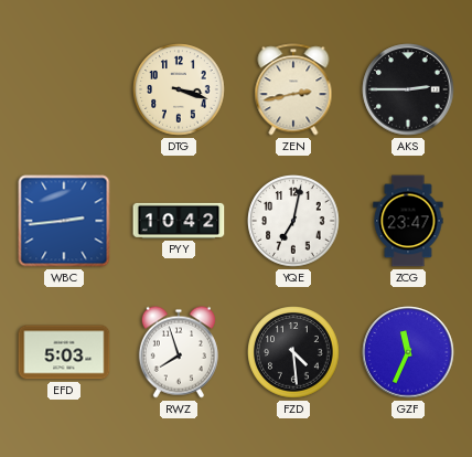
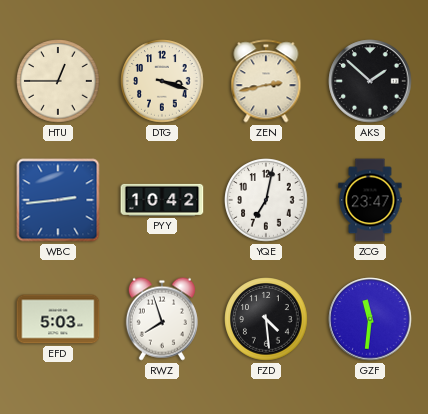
HTU: none -> 12:45 (58, 81)
AKS: 2:45 -> 1:52 (370, 81)
GZF: 11:34 -> 11:31 (370, 319)
